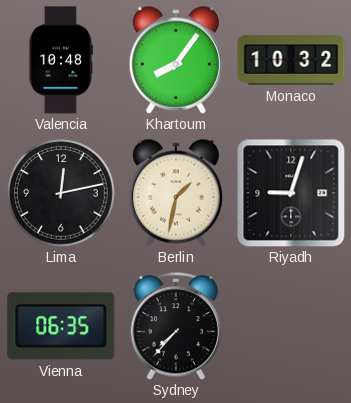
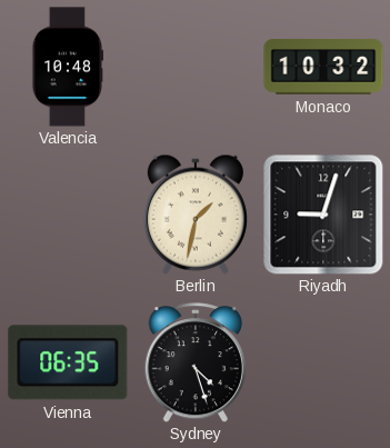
Khartoum: 8:06 -> none (176, 60)
Lima: 12:13 -> none (61, 194)
Sydney: 7:37 -> 4:27 (194, 362)
